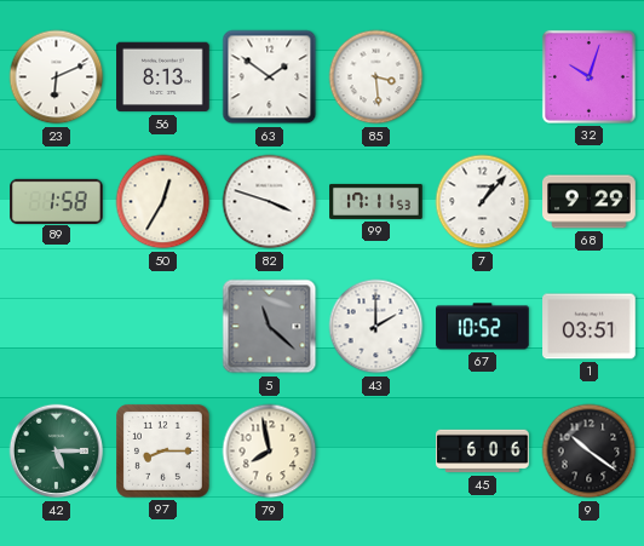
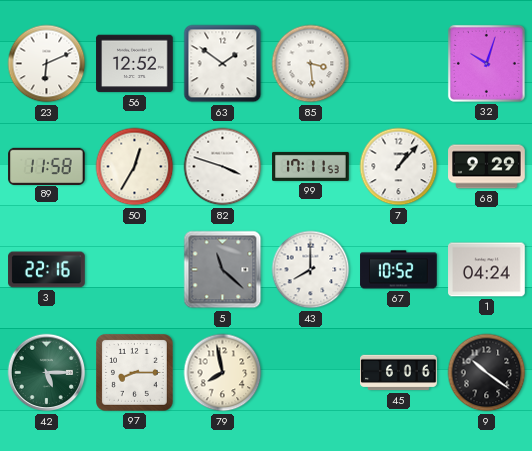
56: 8:13 -> 12:52 (135, 64)
89: 1:58 -> 11:58 (47, 166)
3: none -> 22:16 (47, 270)
43: 2:00 -> 8:00 (311, 270)
1: 03:51 -> 04:24 (487, 270)
